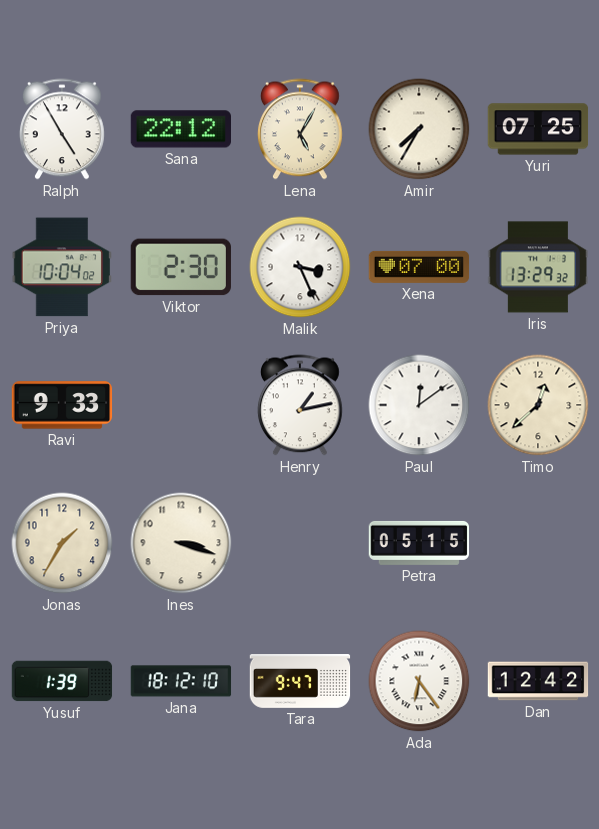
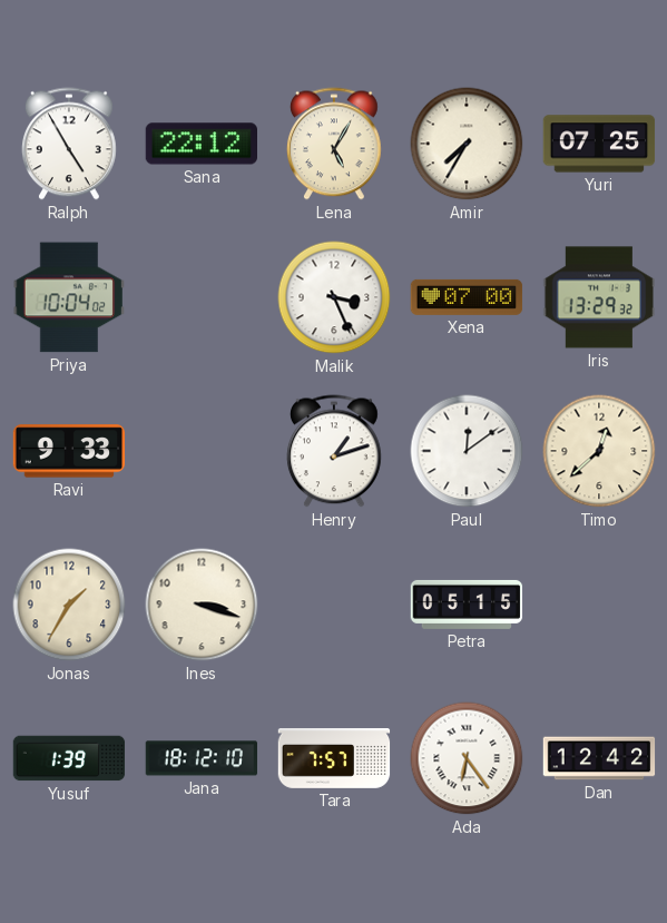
Viktor: 2:30 -> none (180, 267)
Henry: 1:13 -> 1:12 (334, 451)
Tara: 9:47 -> 7:57 (334, 759)
